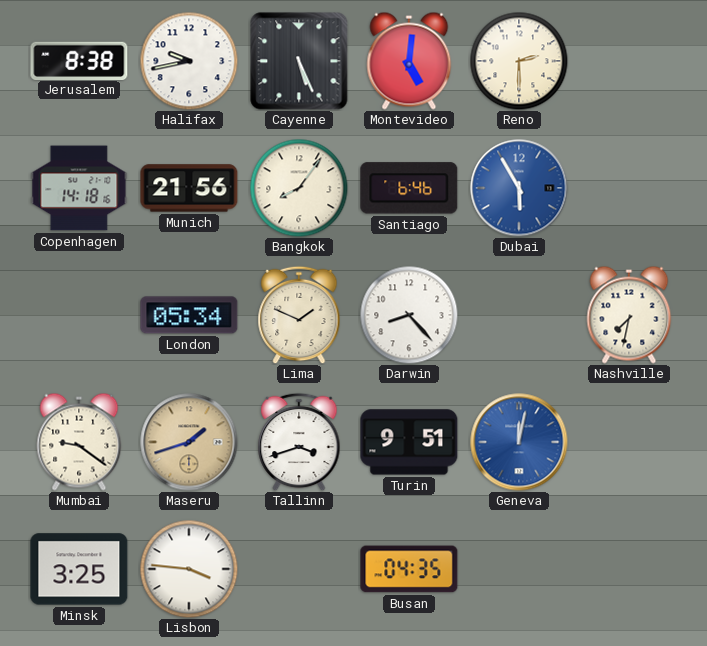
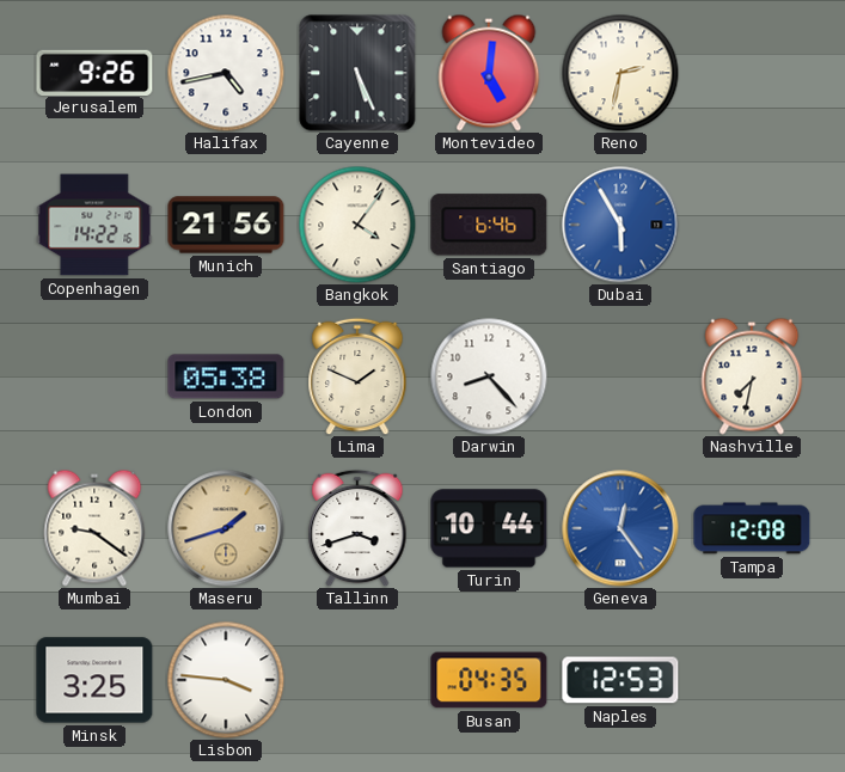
Jerusalem: 8:38 -> 9:26 (94, 72)
Halifax: 9:43 -> 4:43 (226, 73)
Reno: 2:30 -> 2:32 (620, 73)
Copenhagen: 14:18 -> 14:22 (94, 225)
Bangkok: 8:06 -> 4:06 (357, 225)
London: 05:34 -> 05:38 (226, 376)
Turin: 9:51 -> 10:44 (489, 528)
Geneva: 12:02 -> 12:24 (620, 528)
Tampa: none -> 12:08 (752, 528)
Naples: none -> 12:53 (620, 680)
